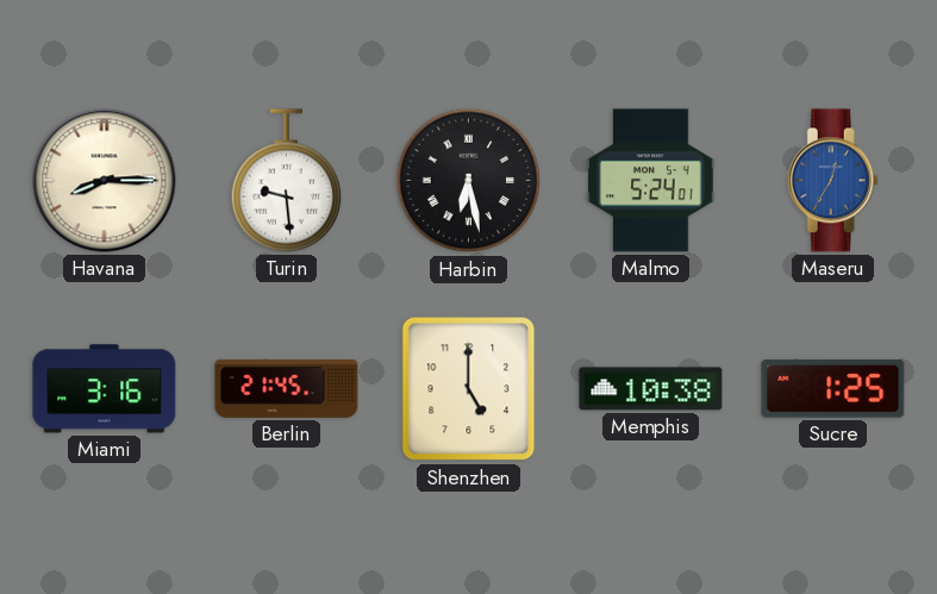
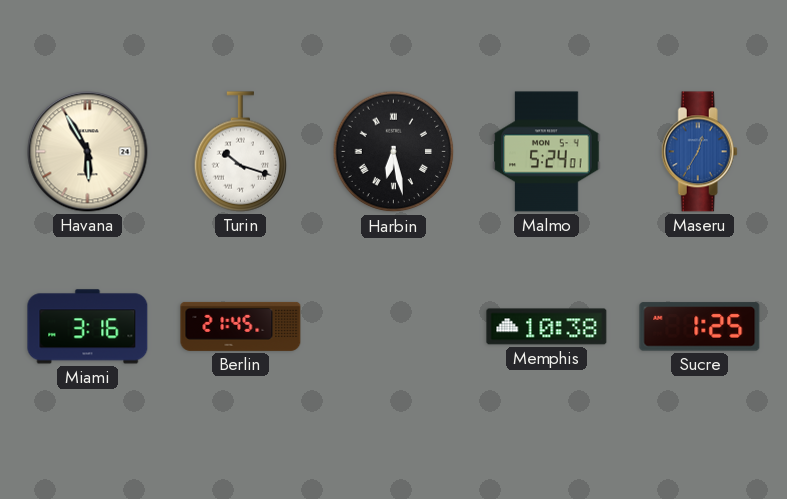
Havana: 8:15 -> 5:55 (88, 152)
Turin: 9:29 -> 10:18 (240, 152)
Shenzhen: 5:00 -> none (469, 389)
